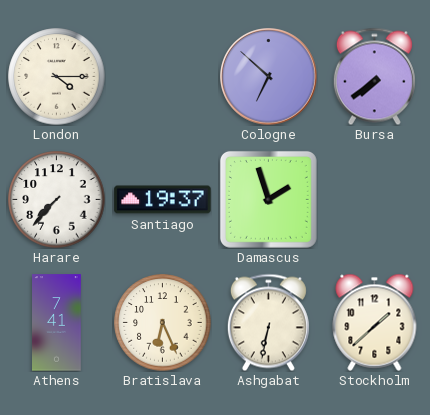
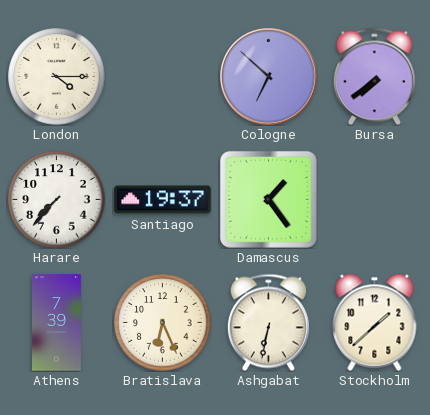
Damascus: 1:57 -> 1:24 (268, 199)
Athens: 7:41 -> 7:39 (57, 323)
